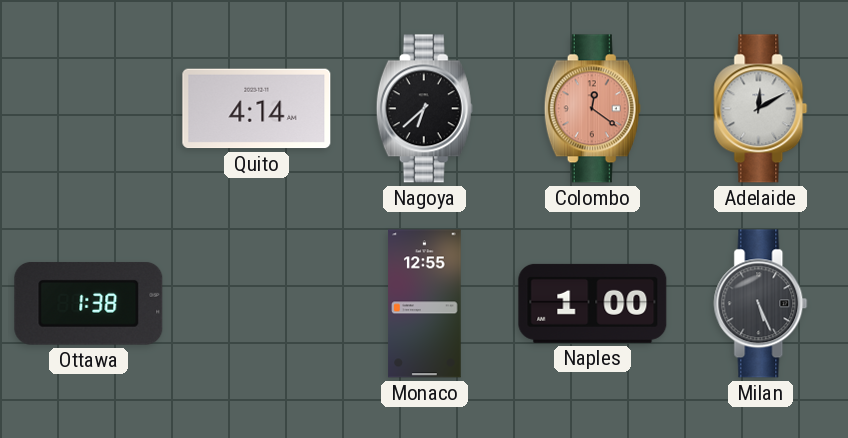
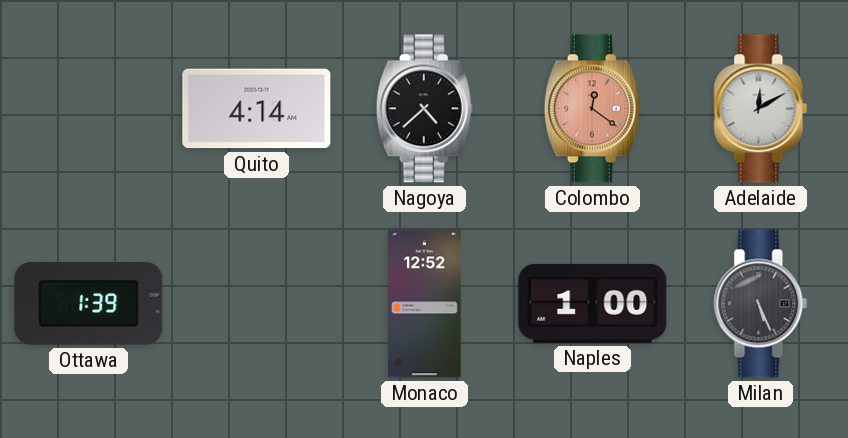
Nagoya: 6:38 -> 4:38 (424, 109)
Ottawa: 1:38 -> 1:39 (89, 303)
Monaco: 12:55 -> 12:52 (425, 304)
